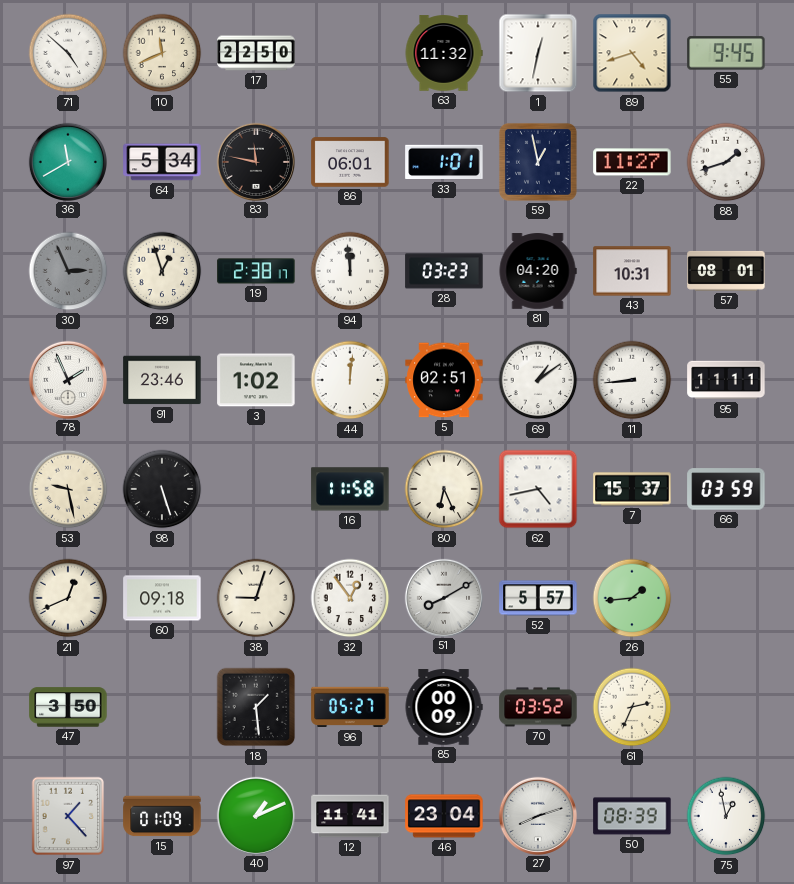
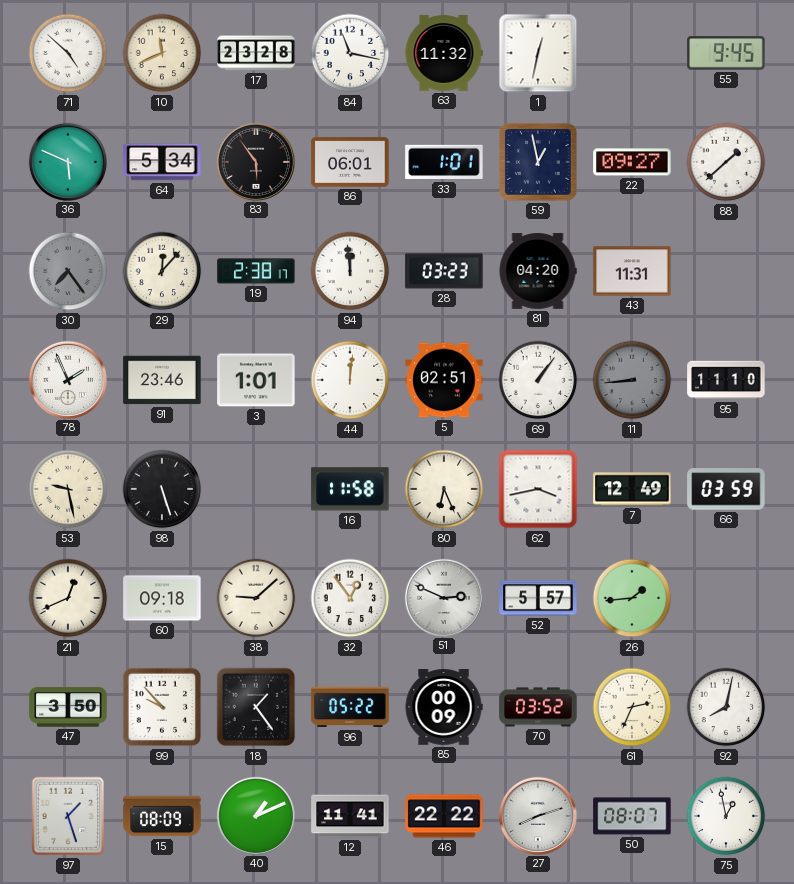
17: 22:50 -> 23:28 (256, 53)
84: none -> 11:17 (350, 53)
89: 4:42 -> none (632, 53)
36: 11:40 -> 5:49 (67, 161)
83: 11:47 -> 5:54 (255, 161)
22: 11:27 -> 09:27 (632, 162)
88: 1:42 -> 1:38 (726, 162)
30: 2:56 -> 7:24 (68, 271)
29: 12:57 -> 12:07 (162, 271)
43: 10:31 -> 11:31 (632, 271)
57: 08:01 -> none (726, 271)
3: 1:02 -> 1:01 (256, 380)
69: 1:09 -> 1:06 (538, 380)
11 dial: white -> grey (632, 380)
95: 11:11 -> 11:10 (726, 380)
62: 4:43 -> 3:43 (538, 489)
7: 15:37 -> 12:49 (632, 489)
38: 9:03 -> 9:08 (256, 598)
51: 8:10 -> 2:49 (443, 597)
99: none -> 9:53 (162, 707)
18: 1:29 -> 1:24 (256, 707)
96: 05:27 -> 05:22 (350, 707)
92: none -> 8:02 (726, 707)
97: 1:23 -> 1:27 (68, 816)
15: 01:09 -> 08:09 (162, 816)
46: 23:04 -> 22:22 (444, 816)
50: 08:39 -> 08:07 (632, 816)
